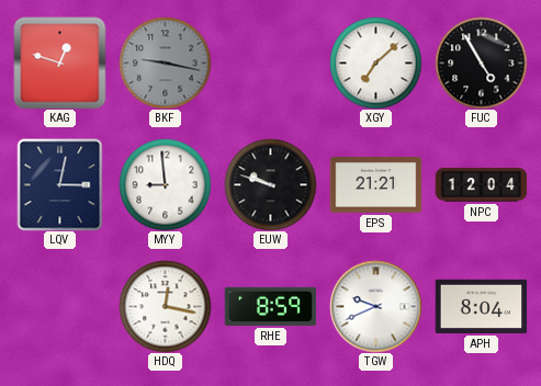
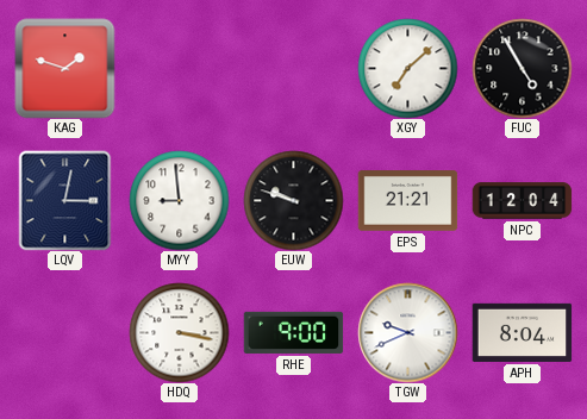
KAG: 12:48 -> 1:48 (64, 68)
BKF: 9:17 -> none (165, 63)
HDQ: 12:17 -> 3:17 (179, 332)
RHE: 8:59 -> 9:00 (293, 332)
